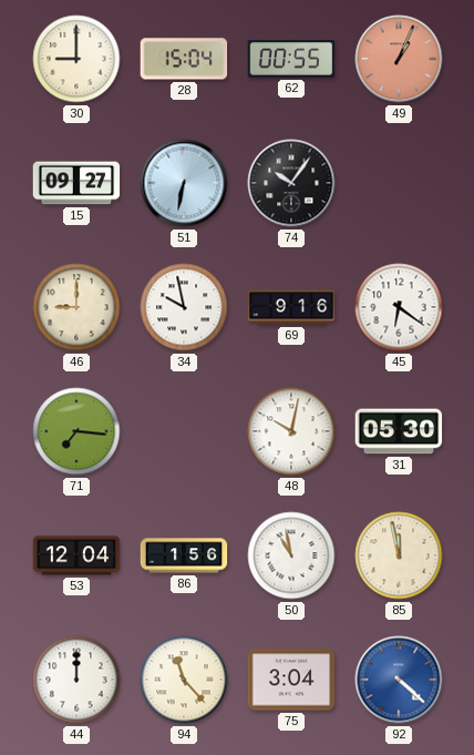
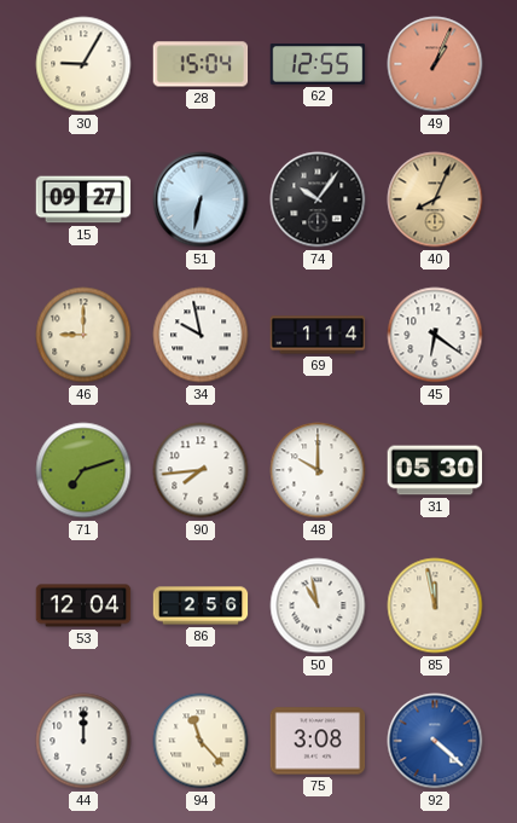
30: 9:00 -> 9:05 (83, 64)
62: 00:55 -> 12:55 (318, 64)
40: none -> 8:04 (435, 199)
69: 9:16 -> 1:14 (318, 335)
71: 7:16 -> 7:12 (83, 470)
90: none -> 7:44 (201, 470)
48: 10:02 -> 10:00 (318, 470)
86: 1:56 -> 2:56 (201, 605)
75: 3:04 -> 3:08 (318, 741)
